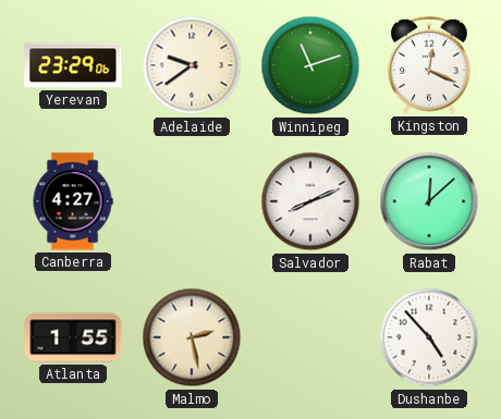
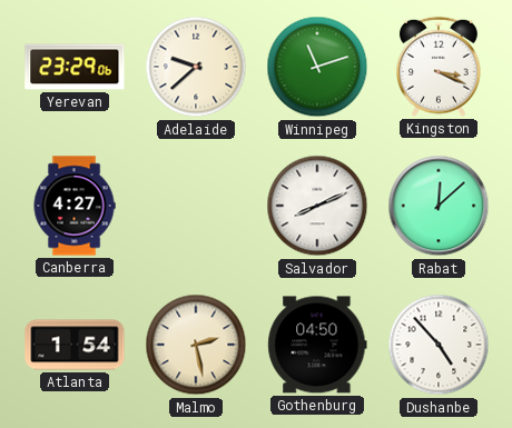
Adelaide: 9:39 -> 9:38 (196, 67)
Kingston: 12:19 -> 3:19 (439, 67)
Atlanta: 1:55 -> 1:54 (75, 345)
Gothenburg: none -> 04:50 (317, 345)
